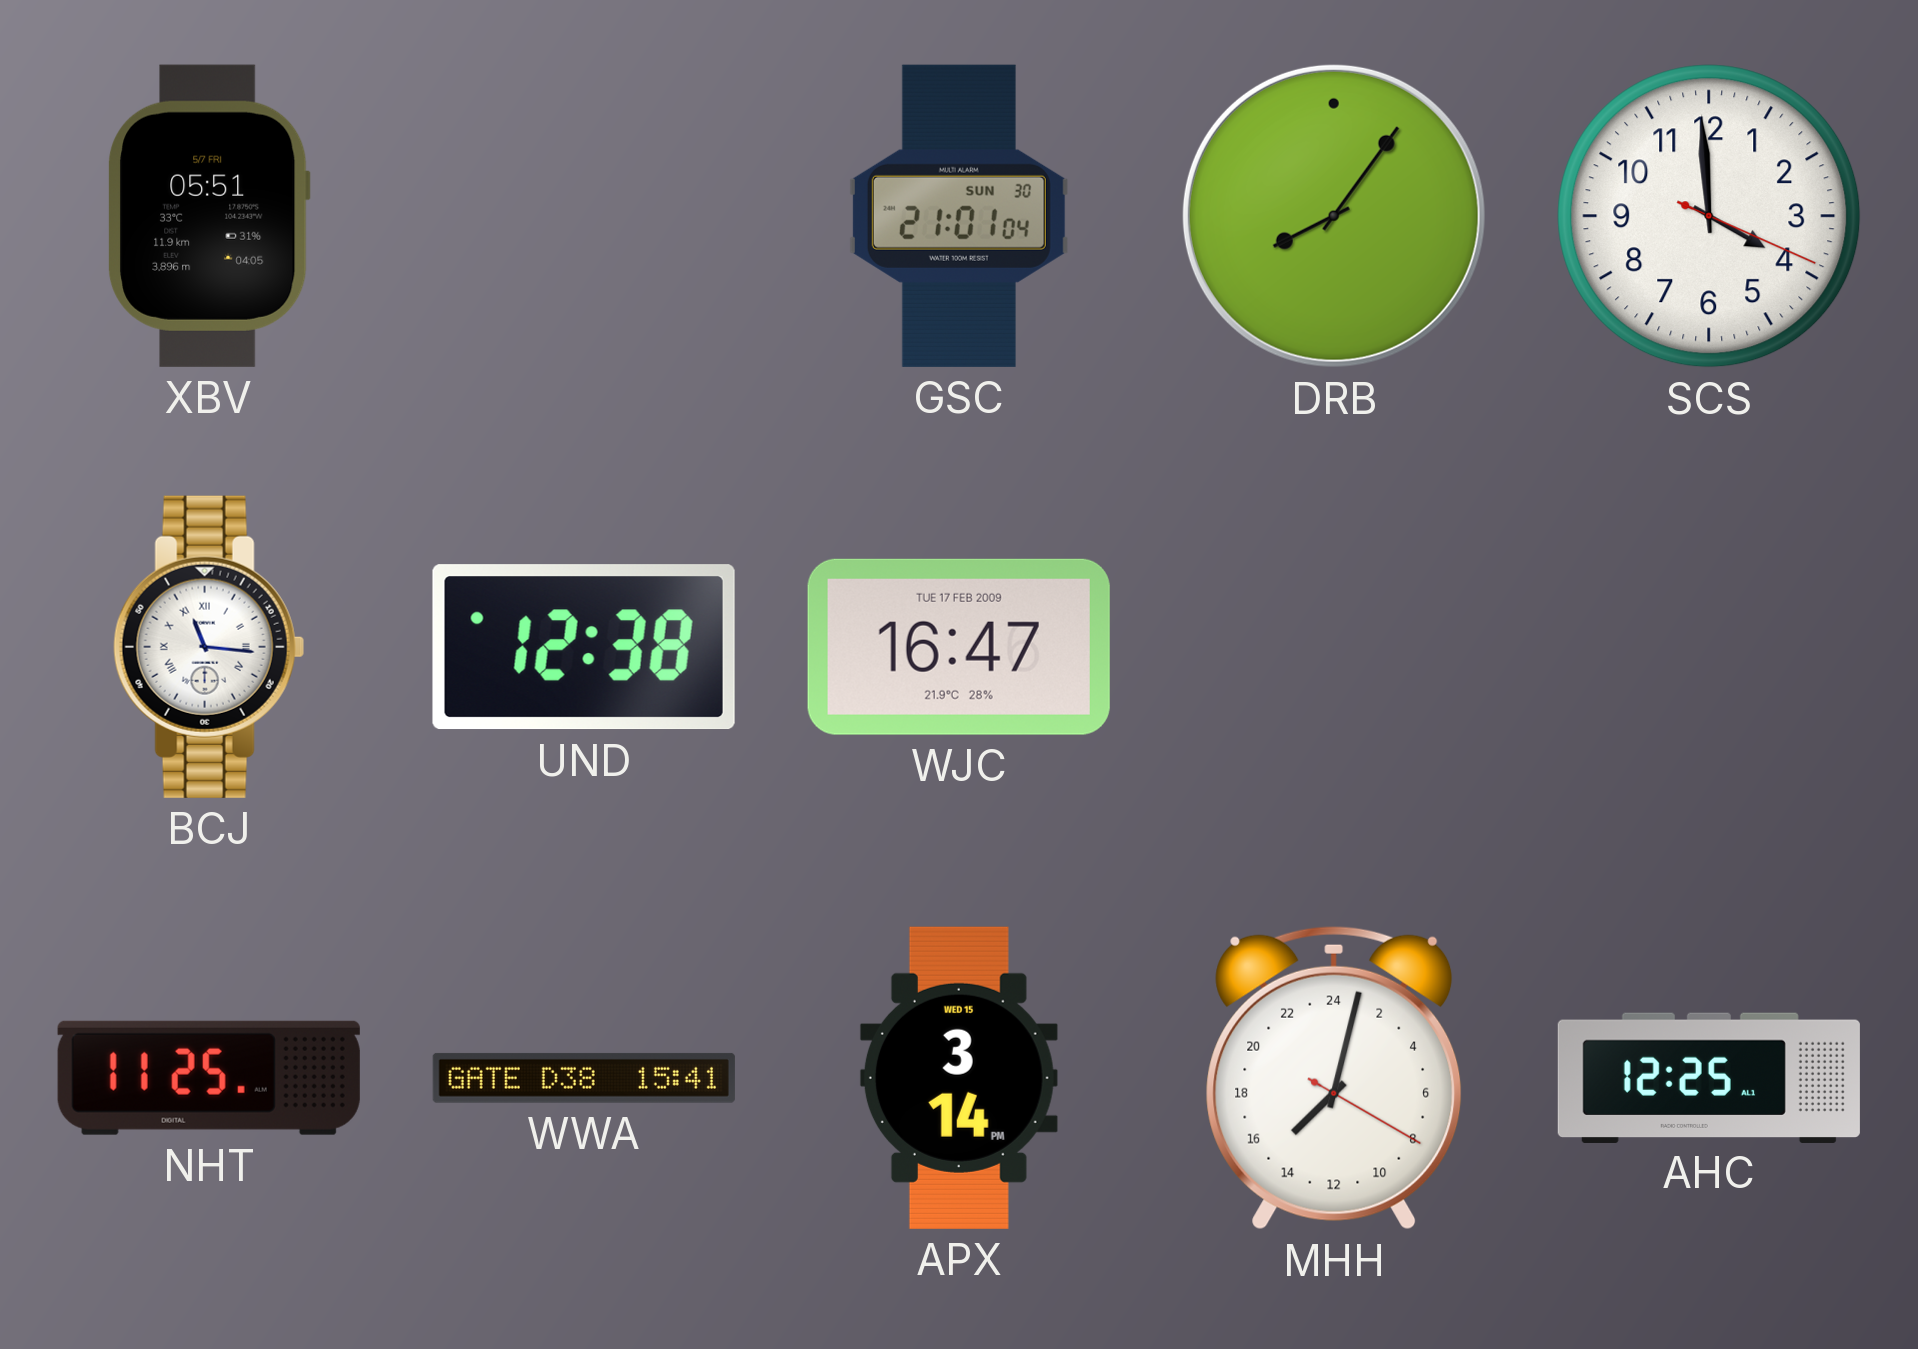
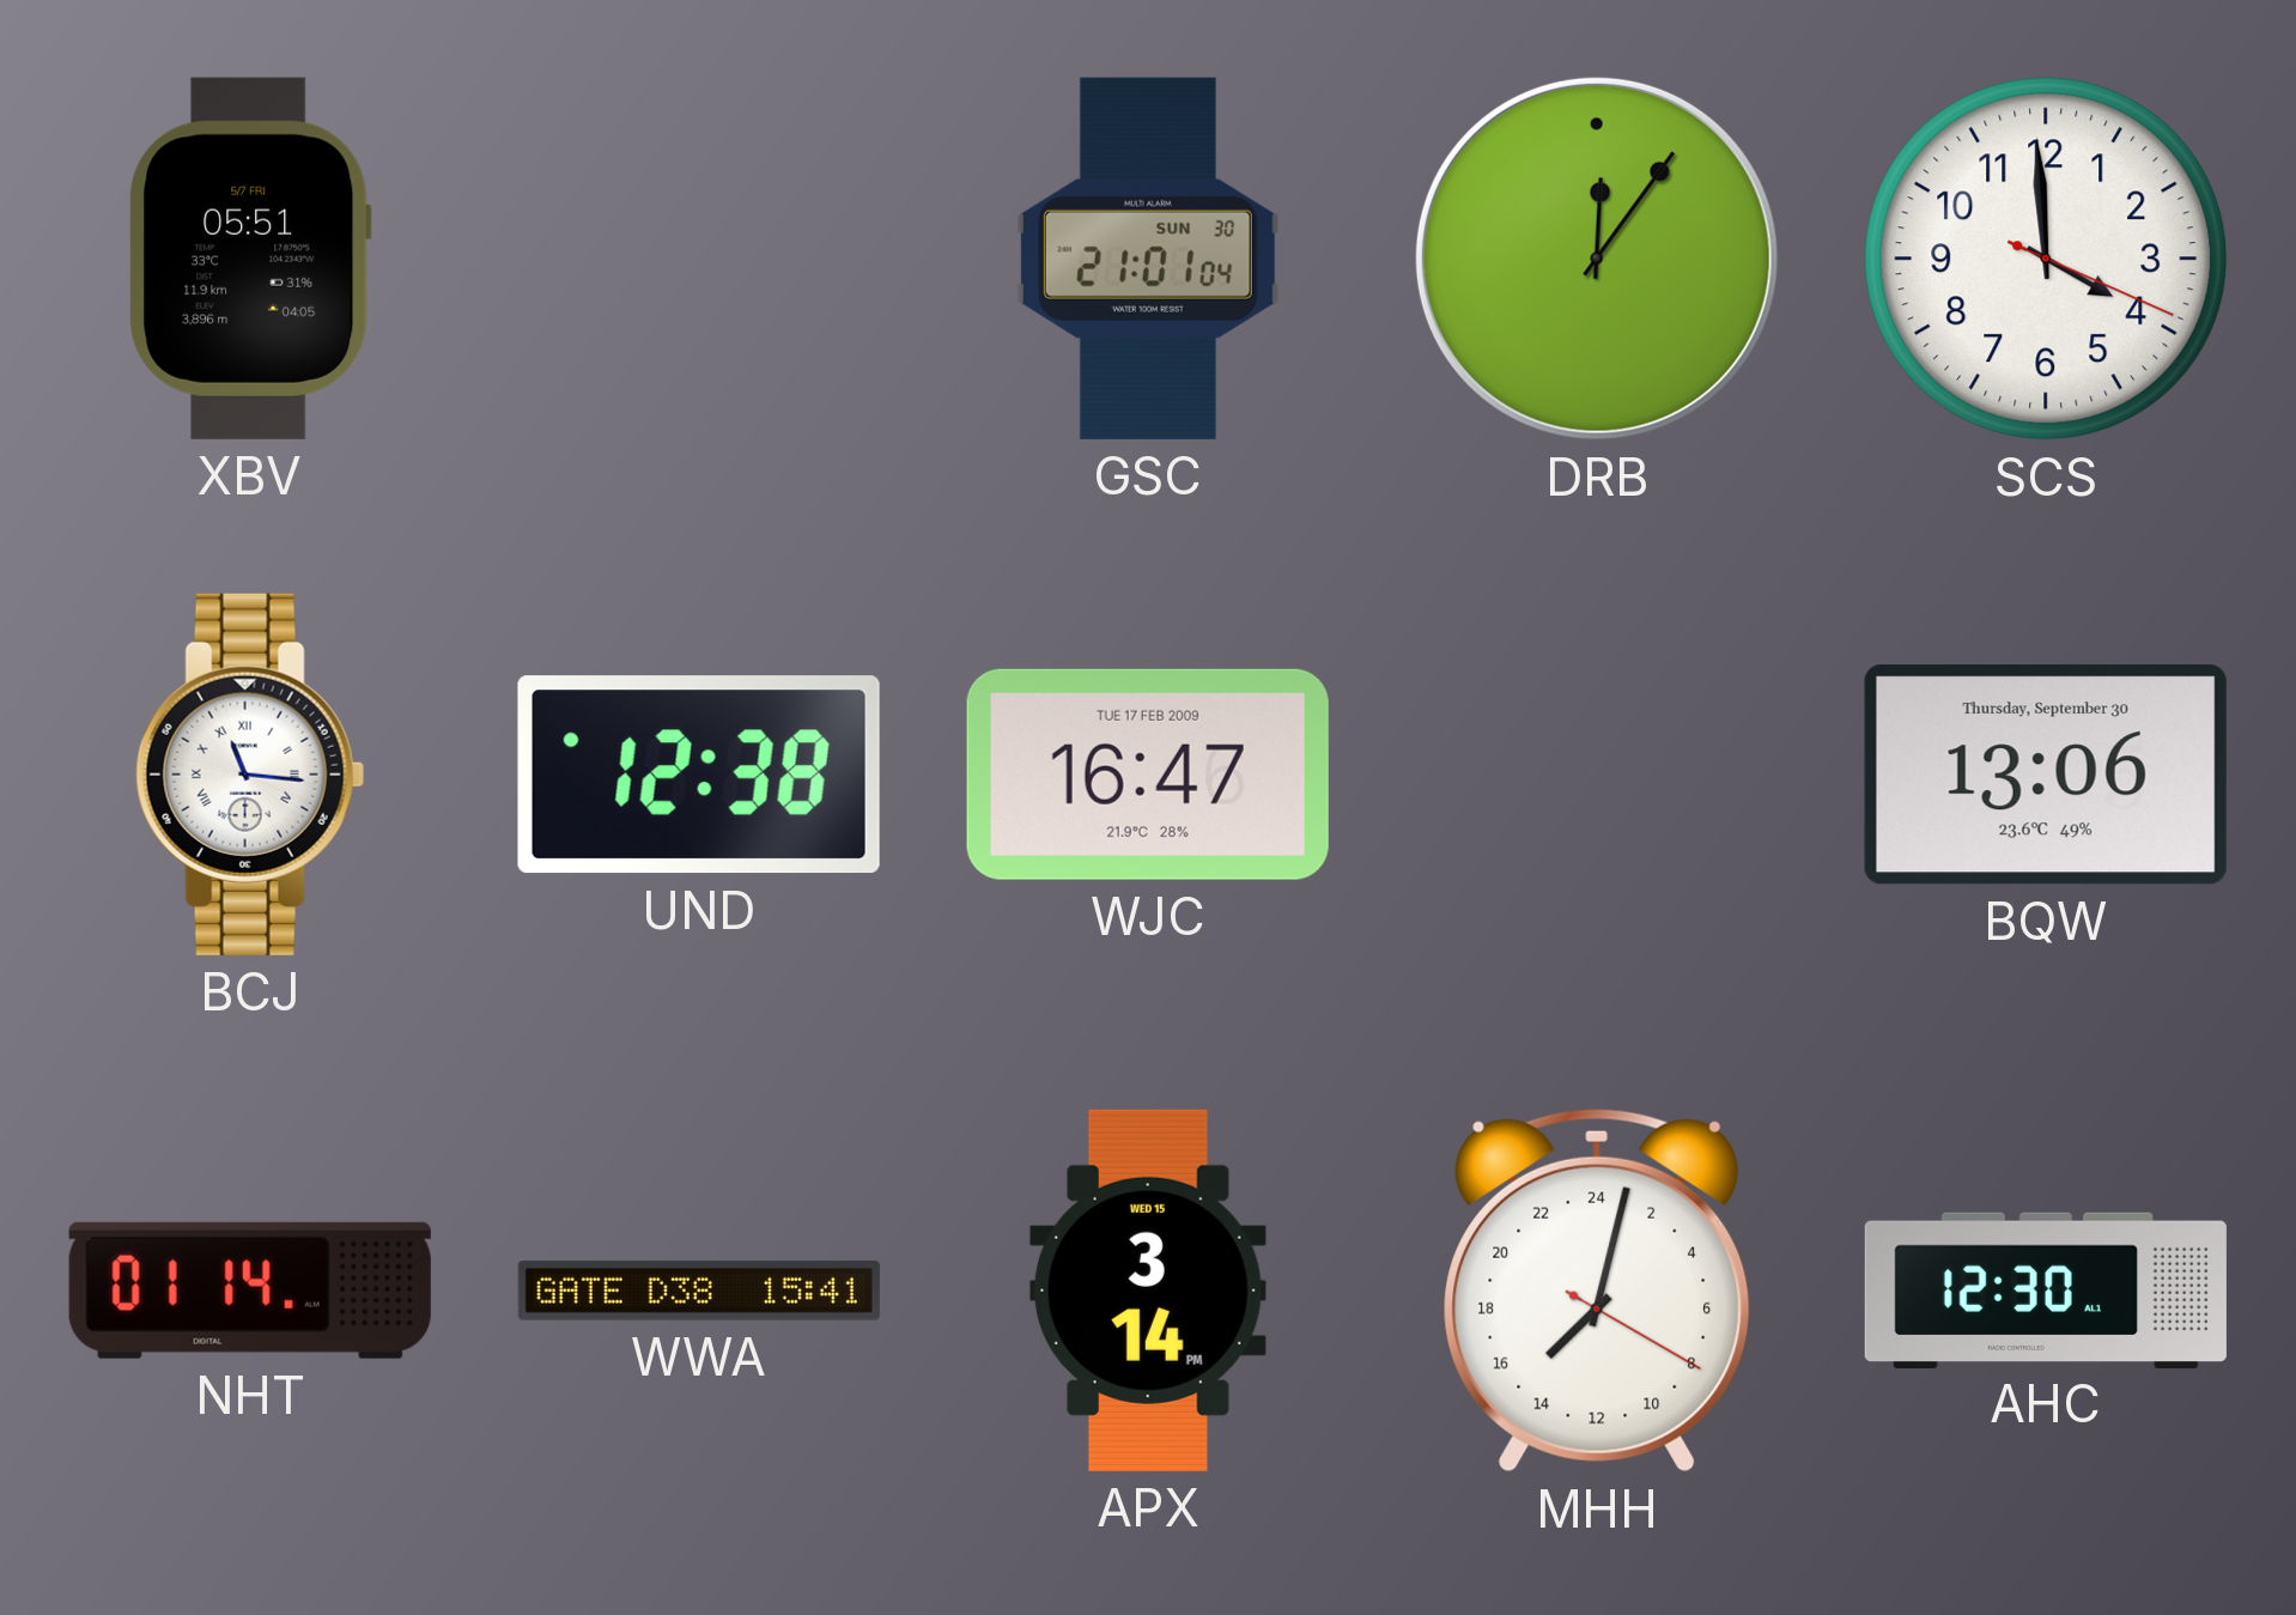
DRB: 8:06 -> 12:06 (1597, 259)
BQW: none -> 13:06 (2046, 775)
NHT: 11:25 -> 01:14 (250, 1291)
AHC: 12:25 -> 12:30 (2046, 1289)
